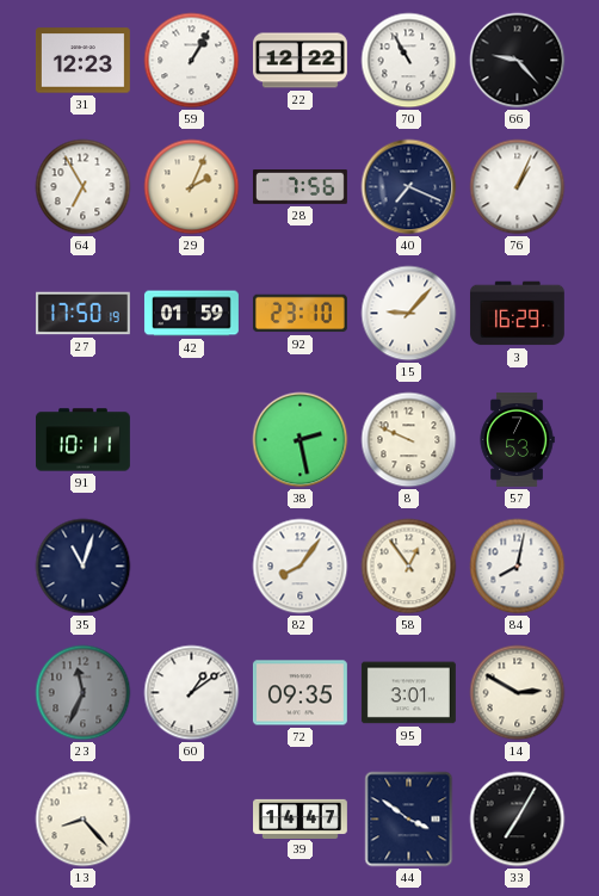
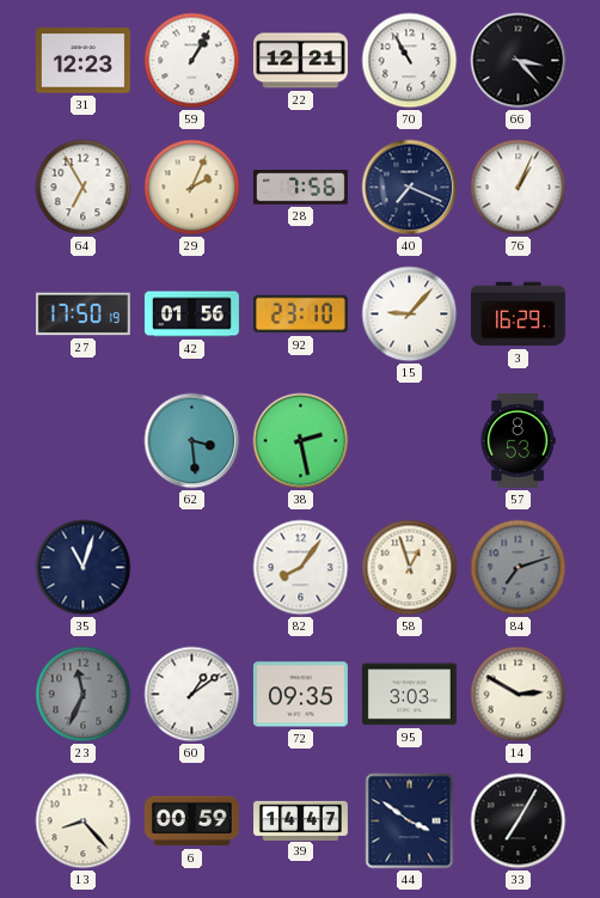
22: 12:22 -> 12:21 (300, 61)
66: 9:23 -> 3:23 (519, 61)
42: 01:59 -> 01:56 (191, 314)
91: 10:11 -> none (82, 440)
62: none -> 3:29 (192, 441)
8: 9:49 -> none (409, 440)
57: 7:53 -> 8:53 (518, 440)
58: 12:54 -> 12:57 (410, 568)
84: 8:02 -> 7:12 (519, 568)
84 dial: white -> grey (519, 568)
95: 3:01 -> 3:03 (409, 695)
6: none -> 00:59 (191, 821)
